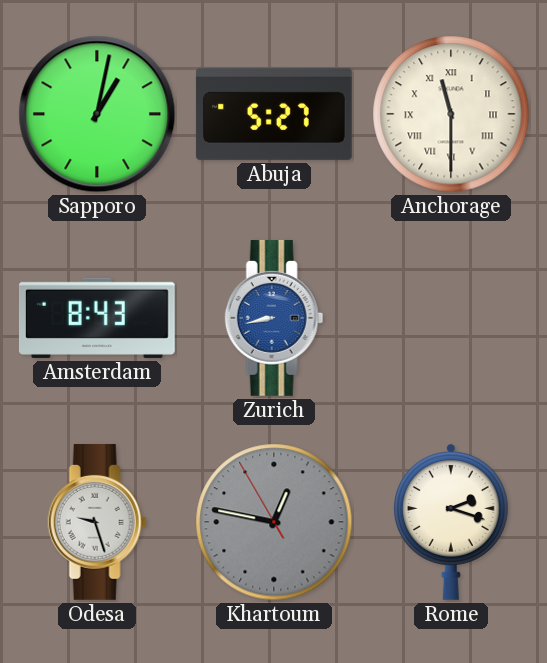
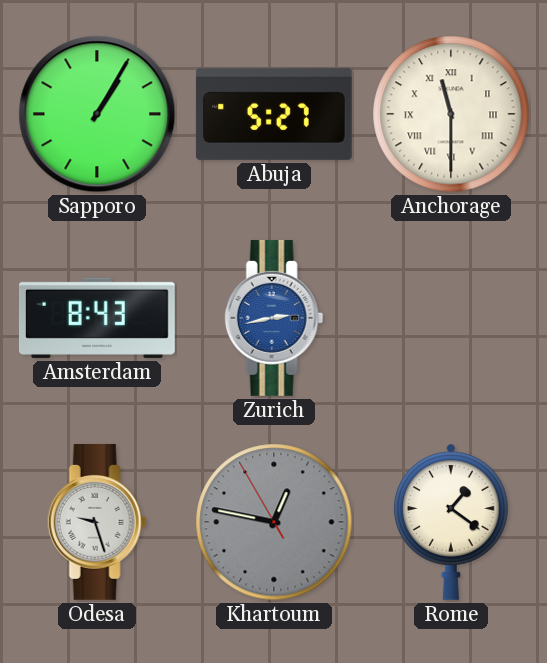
Sapporo: 1:02 -> 1:05 (97, 114)
Zurich: 8:43 -> 2:43 (274, 318)
Rome: 2:18 -> 1:21 (451, 522)
